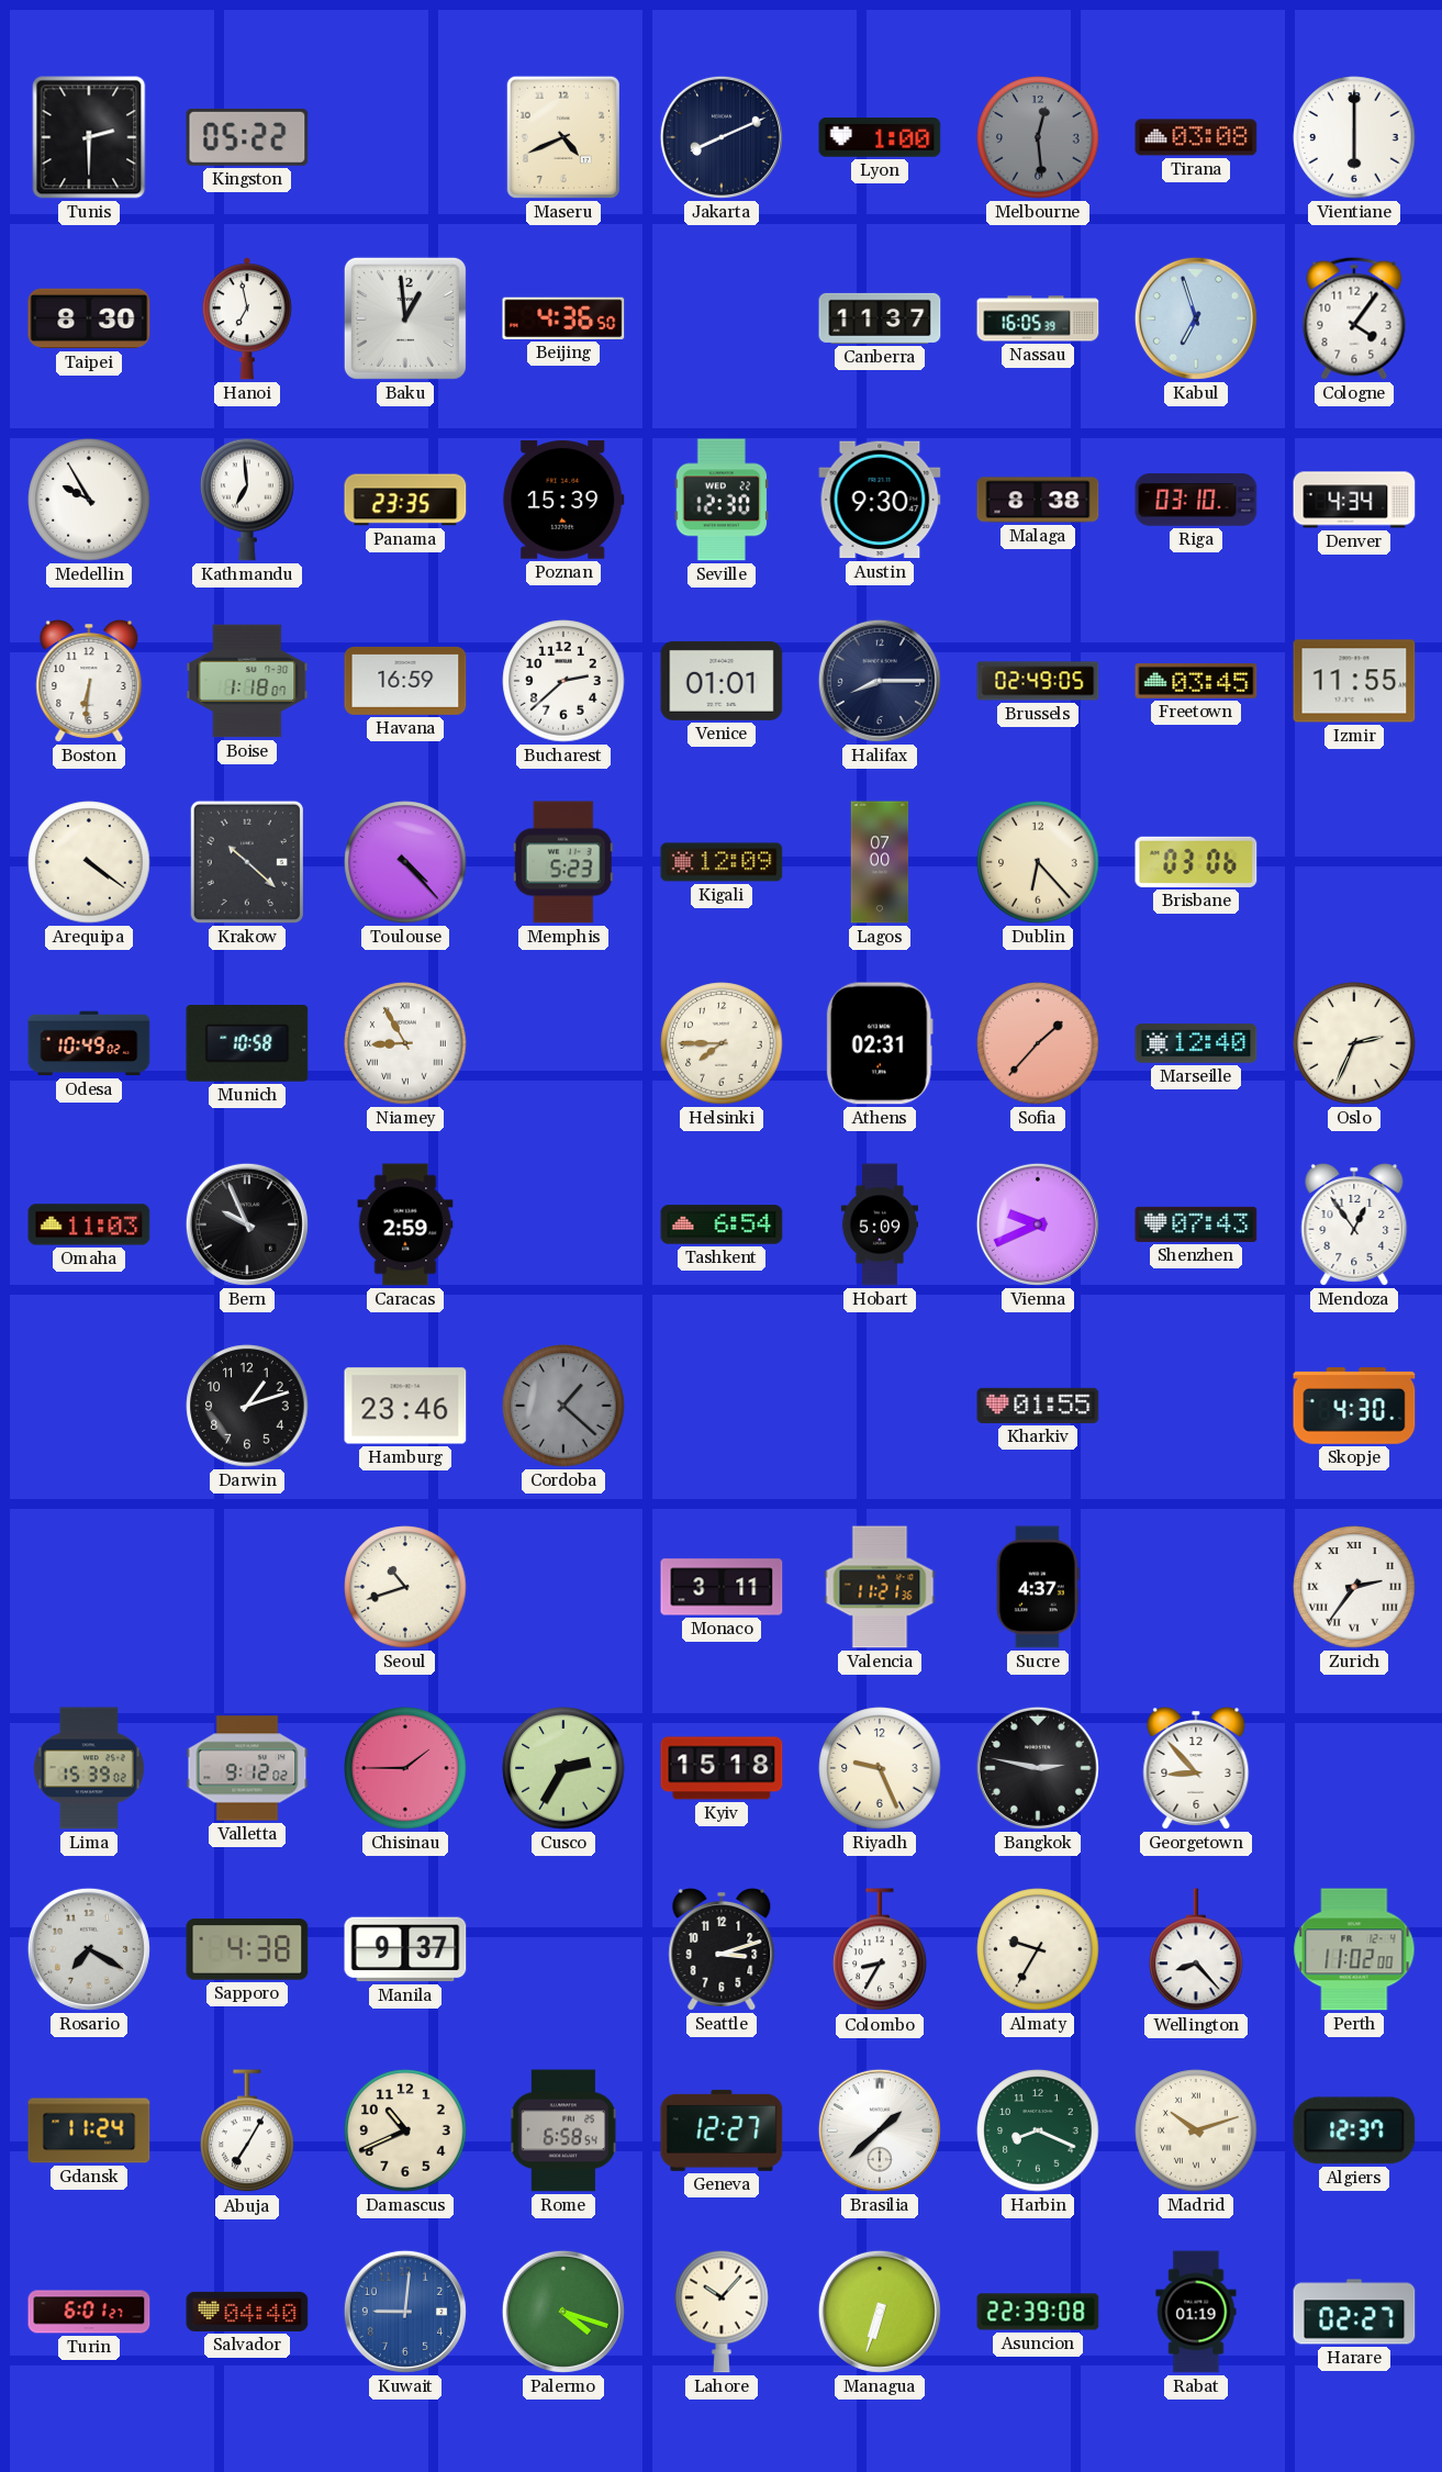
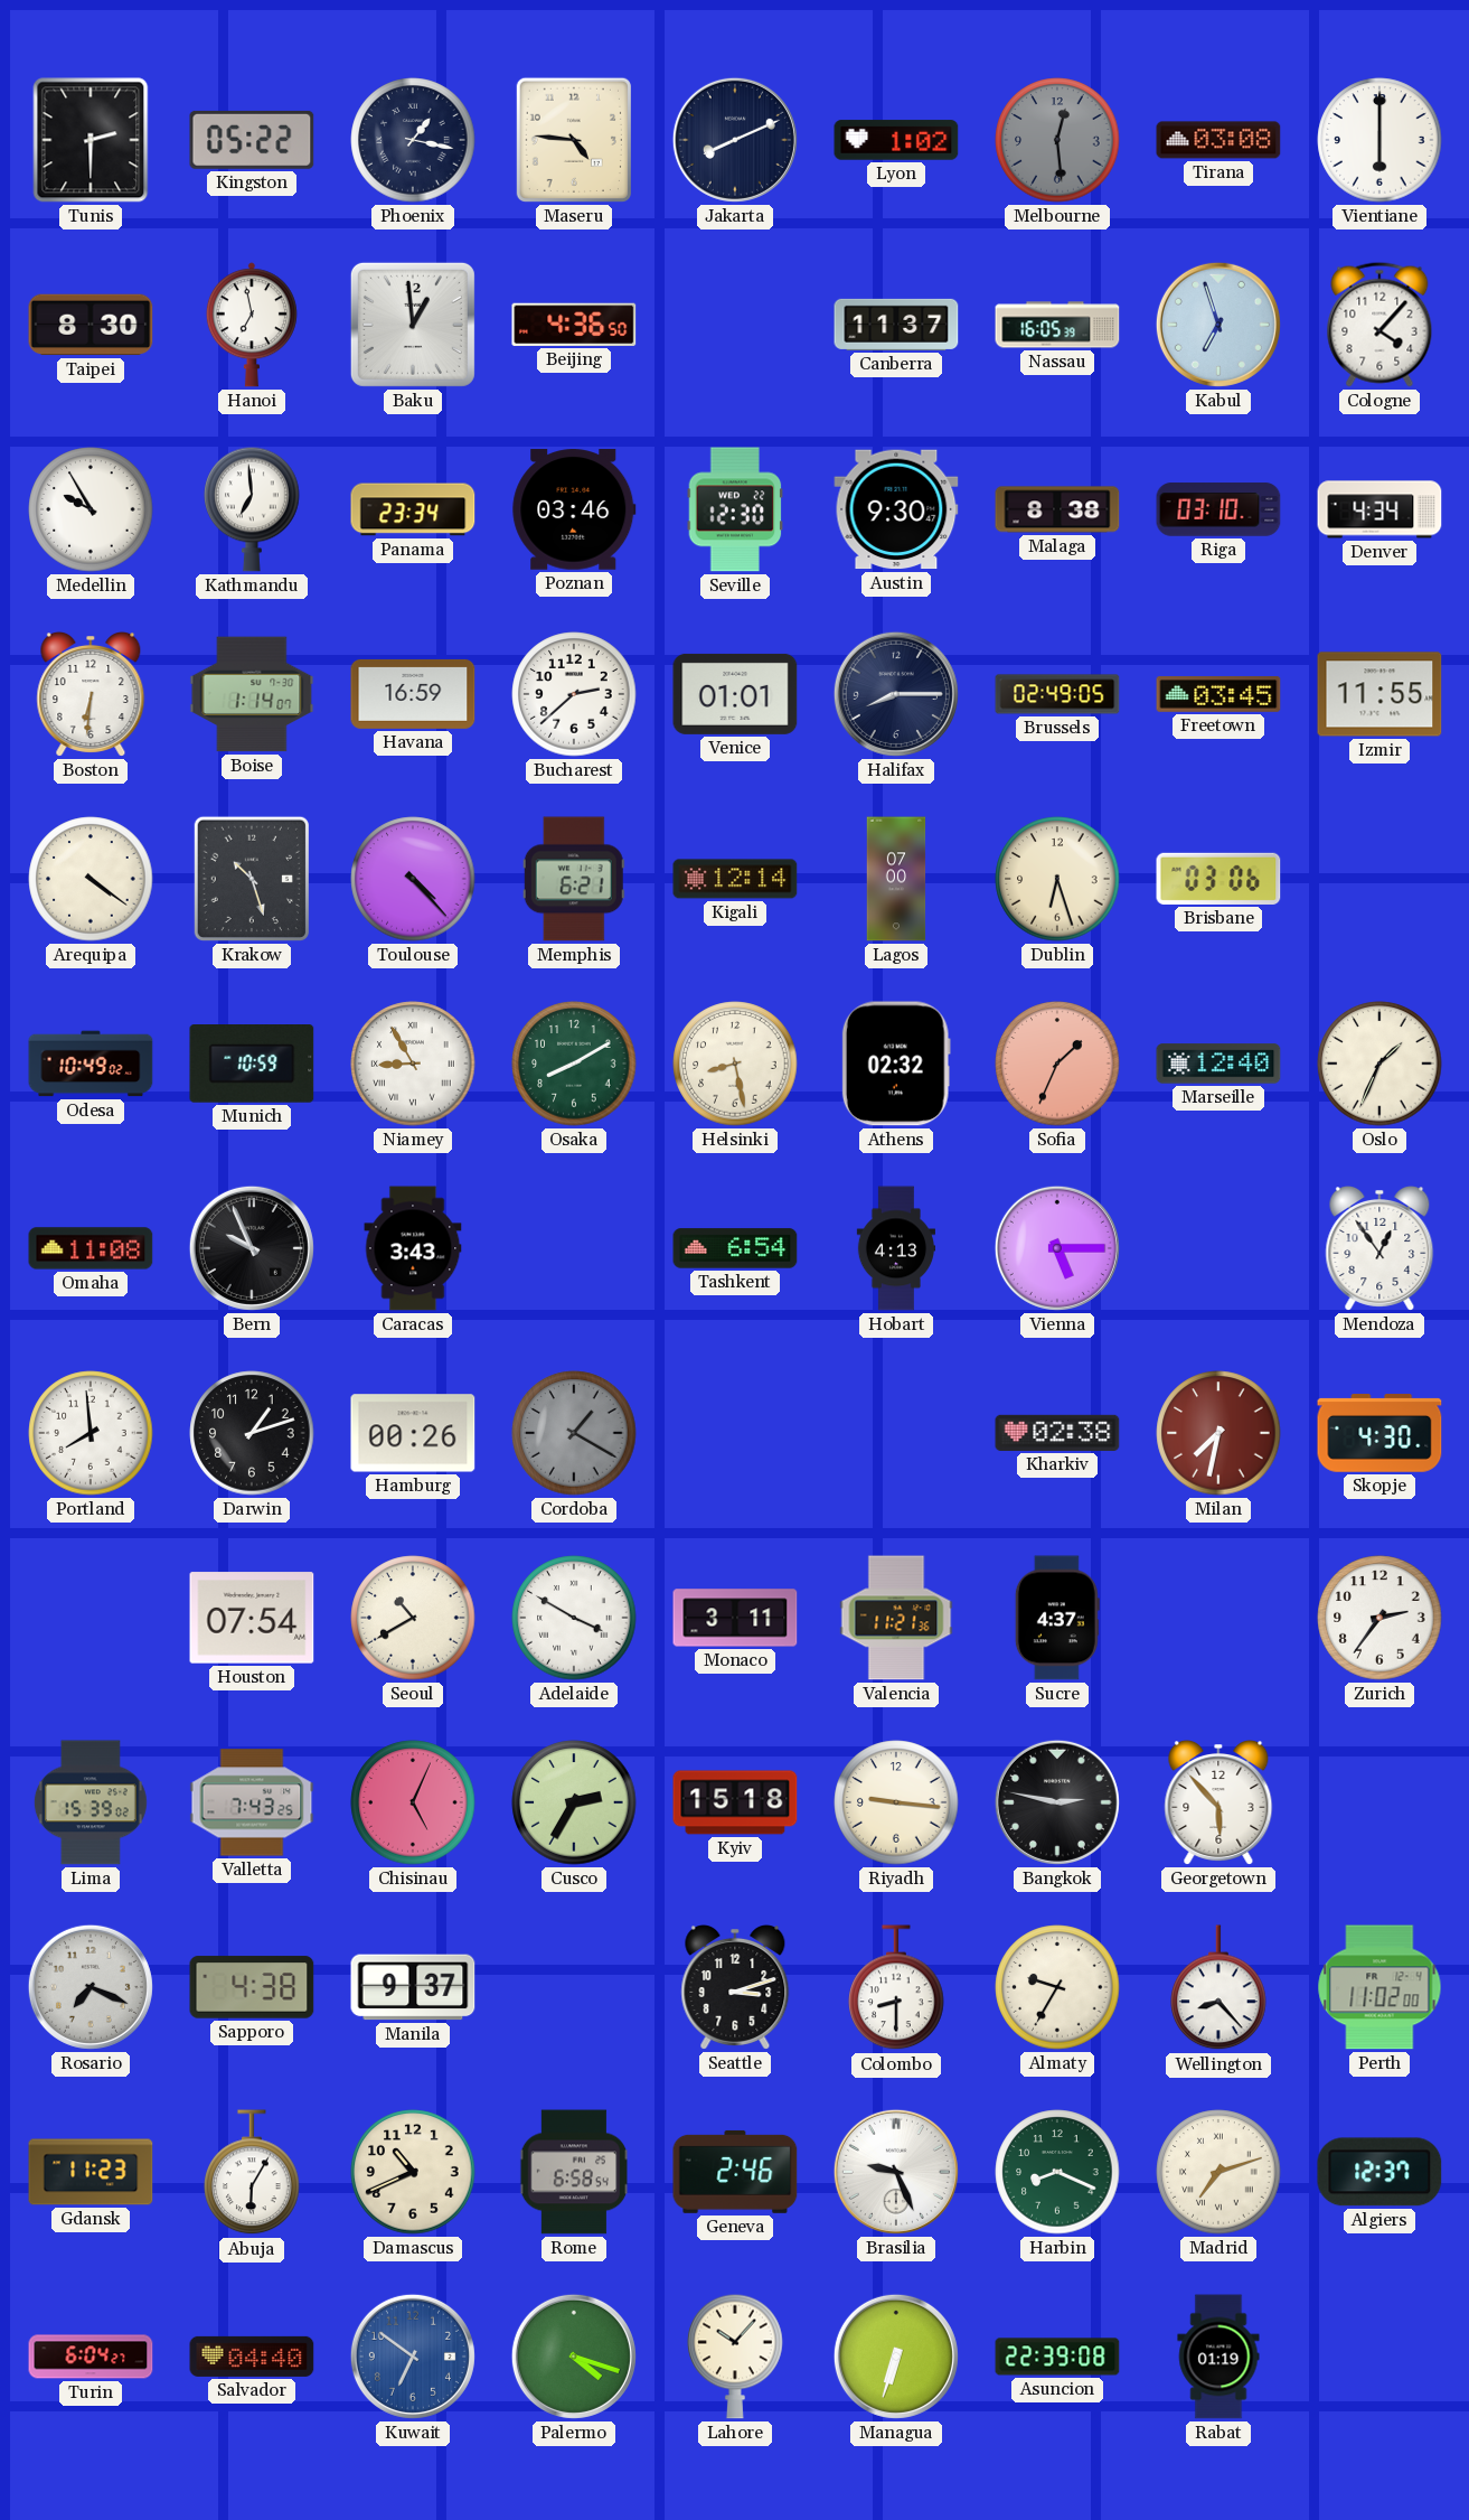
Phoenix: none -> 1:17 (413, 140)
Maseru: 4:41 -> 4:46 (574, 140)
Lyon: 1:00 -> 1:02 (896, 140)
Cologne: 4:06 -> 4:07 (1379, 325)
Panama: 23:35 -> 23:34 (413, 509)
Poznan: 15:39 -> 03:46 (574, 509)
Boise: 1:18 -> 1:14 (252, 694)
Krakow: 10:22 -> 10:27 (252, 879)
Memphis: 5:23 -> 6:21 (574, 879)
Kigali: 12:09 -> 12:14 (735, 879)
Dublin: 6:23 -> 6:27 (1057, 879)
Munich: 10:58 -> 10:59 (252, 1065)
Osaka: none -> 8:10 (574, 1064)
Helsinki: 7:45 -> 8:28 (735, 1064)
Athens: 02:31 -> 02:32 (896, 1064)
Sofia: 1:37 -> 1:34 (1057, 1064)
Oslo: 2:34 -> 1:34 (1379, 1064)
Omaha: 11:03 -> 11:08 (91, 1248)
Caracas: 2:59 -> 3:43 (413, 1248)
Hobart: 5:09 -> 4:13 (896, 1248)
Vienna: 9:41 -> 5:15 (1057, 1248)
Shenzhen: 07:43 -> none (1196, 1224)
Portland: none -> 7:59 (91, 1433)
Hamburg: 23:46 -> 00:26 (413, 1433)
Cordoba: 1:22 -> 1:20 (574, 1433)
Kharkiv: 01:55 -> 02:38 (1057, 1433)
Milan: none -> 7:32 (1218, 1433)
Houston: none -> 07:54 (252, 1618)
Seoul: 10:42 -> 10:40 (413, 1618)
Adelaide: none -> 3:50 (574, 1618)
Zurich numerals: Roman -> Arabic (1379, 1618)
Valletta: 9:12 -> 7:43 (252, 1802)
Chisinau: 1:45 -> 5:04 (413, 1802)
Riyadh: 9:26 -> 9:16 (896, 1802)
Georgetown: 8:53 -> 5:53 (1218, 1804)
Rosario: 7:20 -> 7:19 (91, 1987)
Colombo: 8:35 -> 8:30 (896, 1988)
Gdansk: 11:24 -> 11:23 (91, 2172)
Abuja: 7:05 -> 6:05 (252, 2173)
Geneva: 12:27 -> 2:46 (735, 2172)
Brasilia: 1:38 -> 9:26 (896, 2172)
Madrid: 10:12 -> 7:12 (1218, 2172)
Turin: 6:01 -> 6:04 (91, 2357)
Kuwait: 9:01 -> 6:51 (413, 2357)
Harare: 02:27 -> none (1354, 2312)
